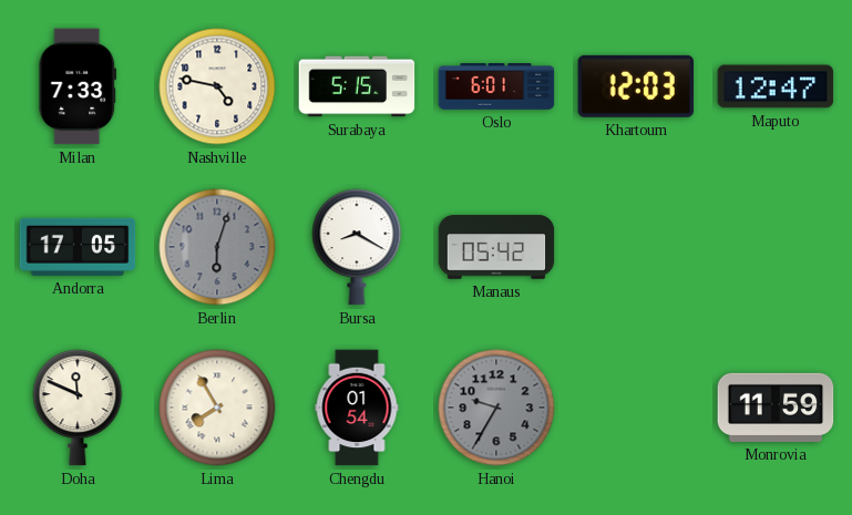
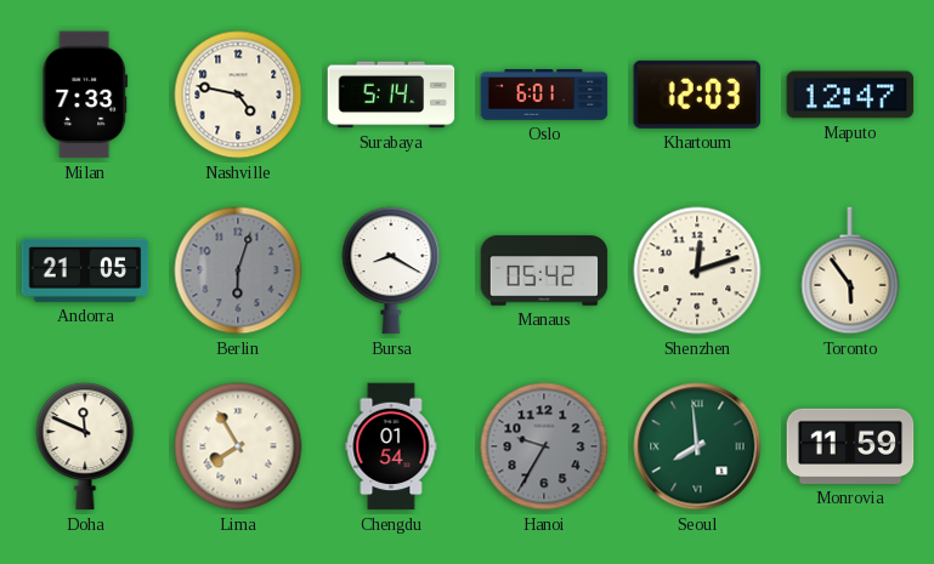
Surabaya: 5:15 -> 5:14 (391, 95)
Andorra: 17:05 -> 21:05 (85, 270)
Shenzhen: none -> 12:12 (697, 270)
Toronto: none -> 5:54 (850, 270)
Seoul: none -> 7:59 (697, 446)
